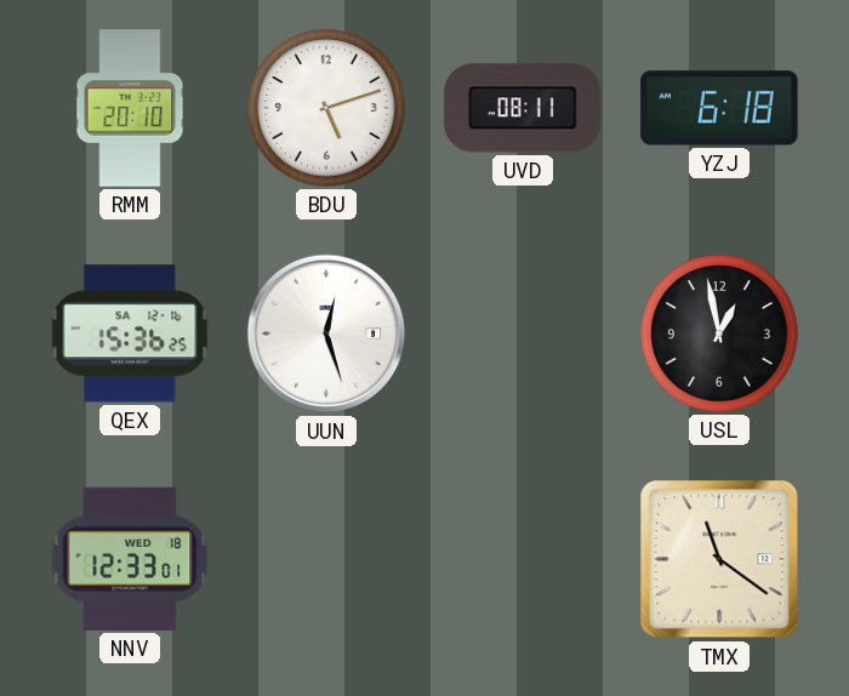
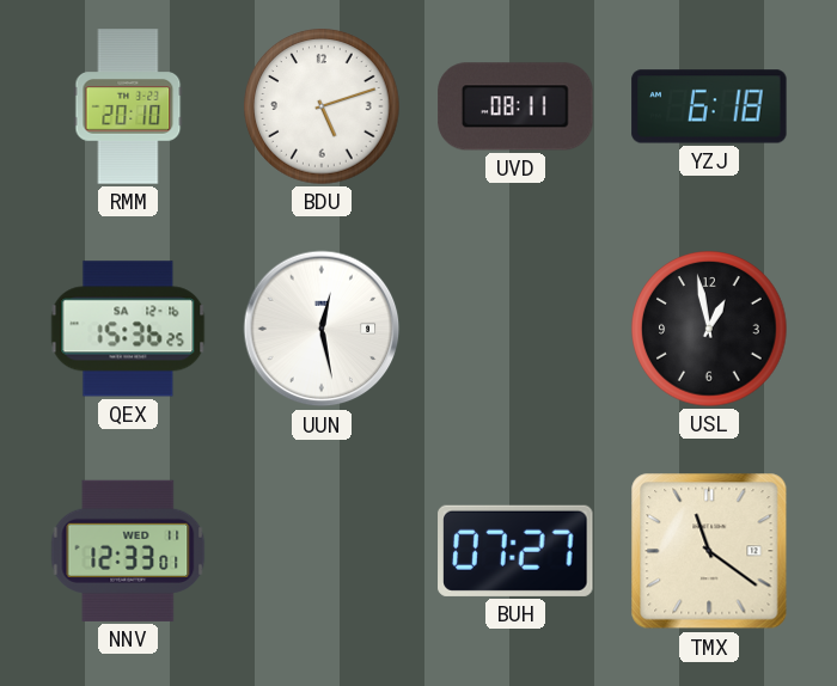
UUN: 12:27 -> 12:28 (322, 329)
NNV date: WED 18 -> WED 11 (128, 551)
BUH: none -> 07:27 (515, 551)
